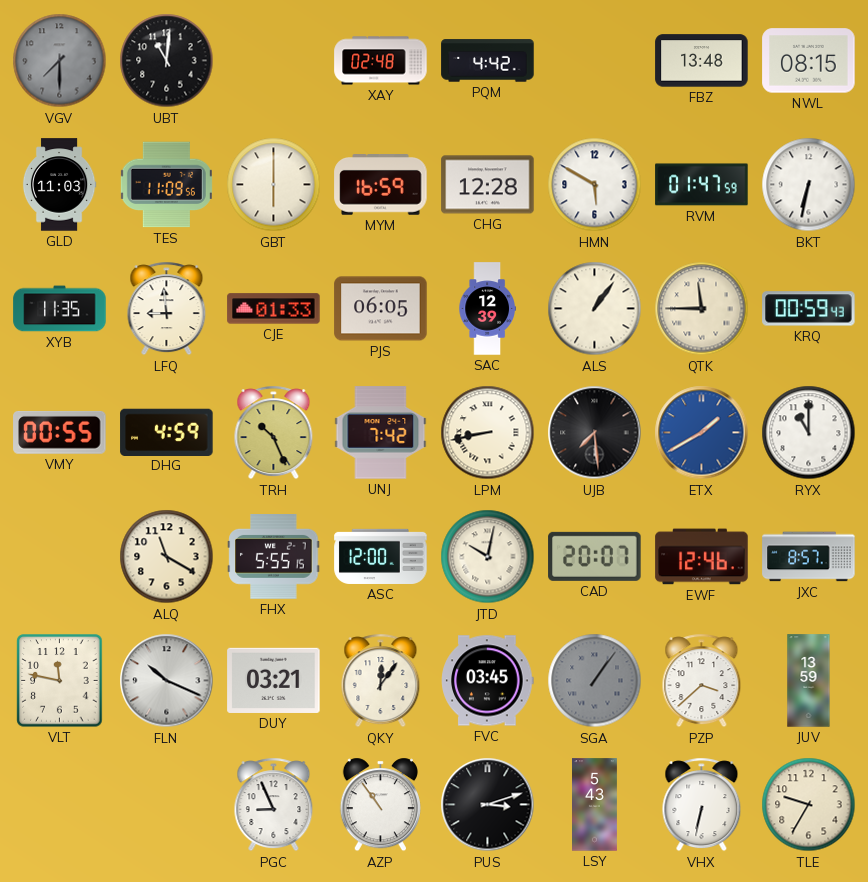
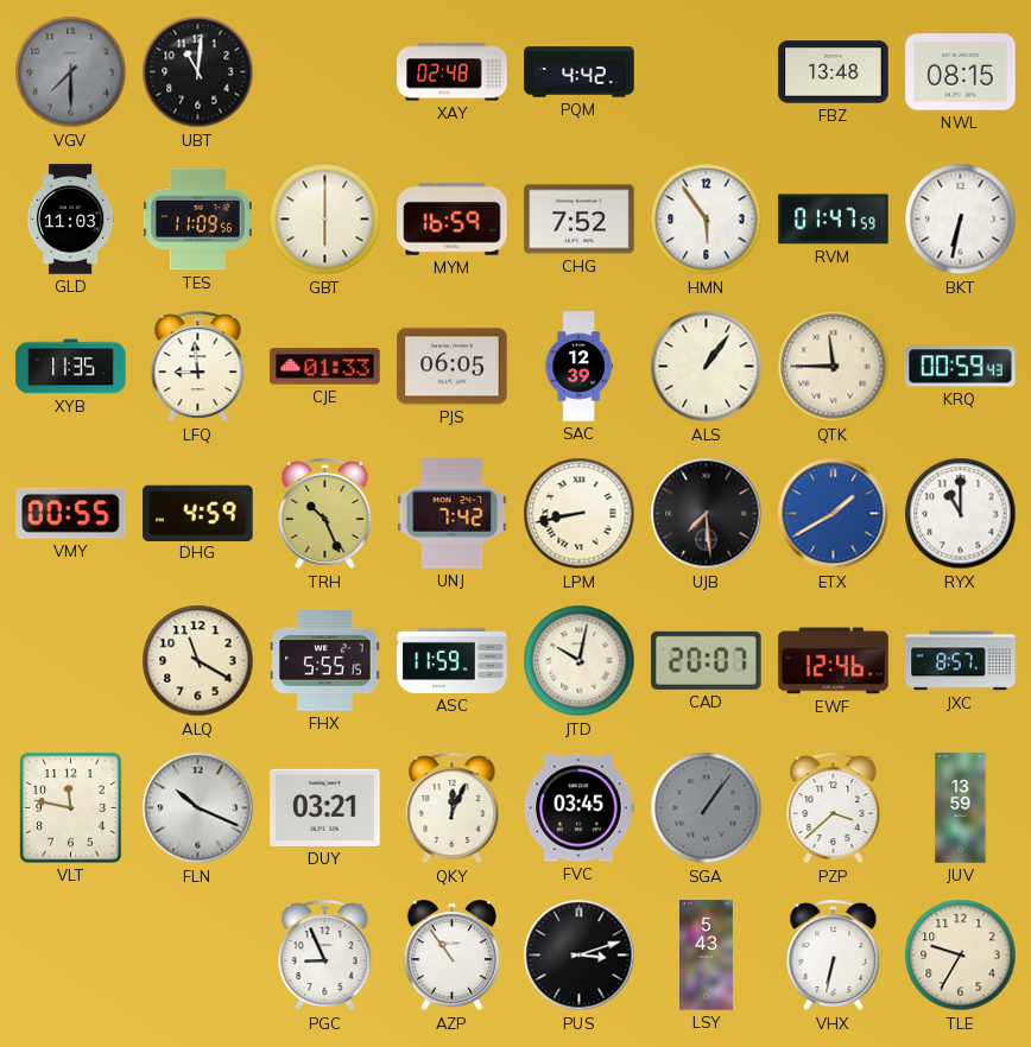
CHG: 12:28 -> 7:52 (580, 220)
HMN: 5:50 -> 5:54 (707, 220)
ASC: 12:00 -> 11:59 (453, 660)
QKY: 12:06 -> 12:04 (453, 808)
